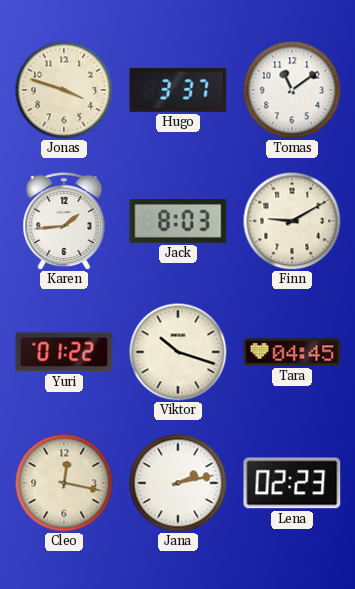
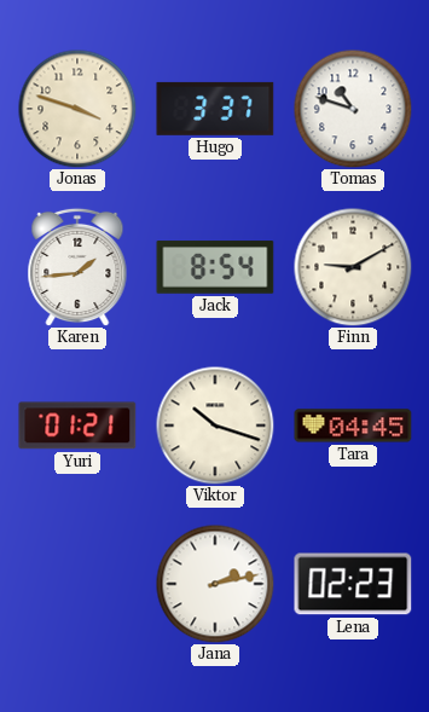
Tomas: 11:09 -> 10:48 (353, 109)
Jack: 8:03 -> 8:54 (215, 267)
Yuri: 01:22 -> 01:21 (77, 426)
Cleo: 12:17 -> none (64, 483)
